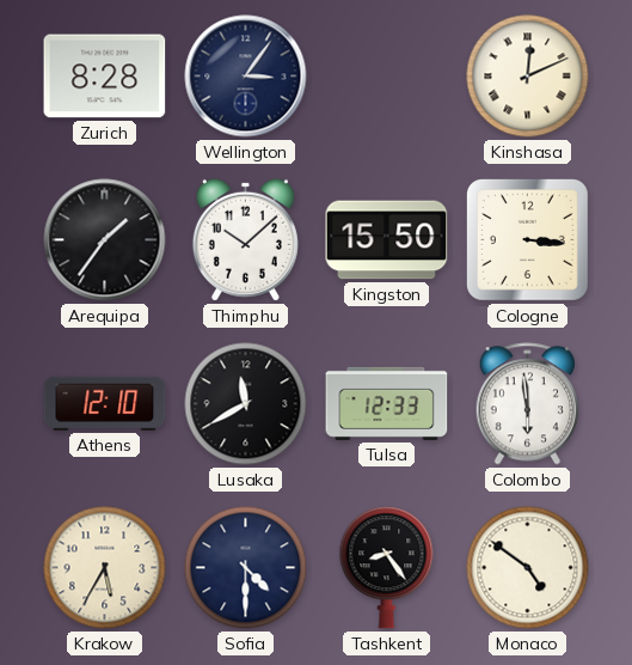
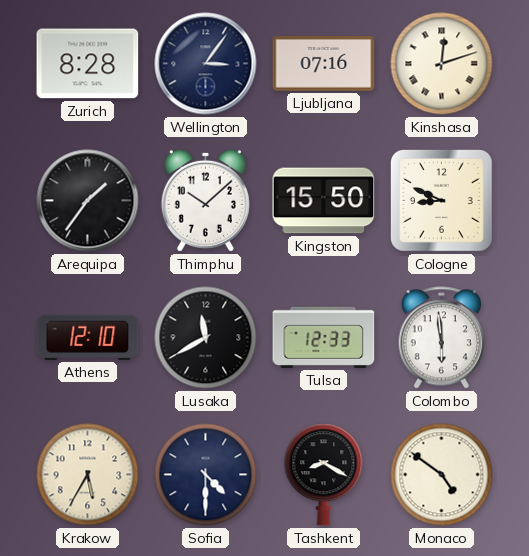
Ljubljana: none -> 07:16 (324, 63)
Kinshasa: 12:11 -> 12:12 (442, 64)
Cologne: 3:16 -> 8:49 (442, 201)
Tashkent: 8:24 -> 8:20 (324, 475)
